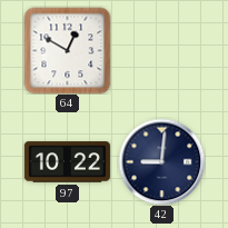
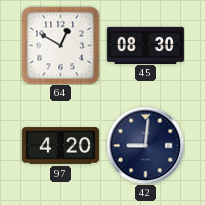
45: none -> 08:30 (145, 45)
97: 10:22 -> 4:20 (60, 146)
